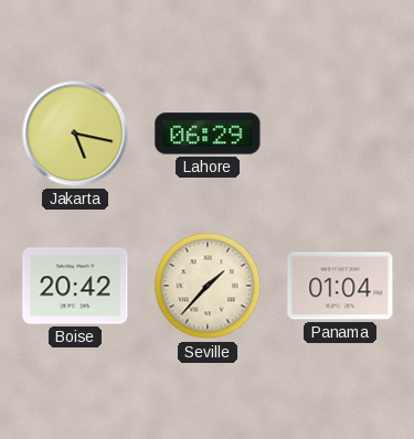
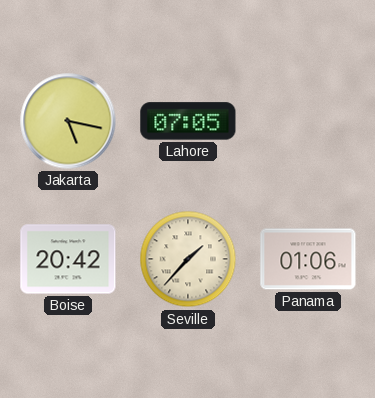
Lahore: 06:29 -> 07:05 (188, 121)
Panama: 01:04 -> 01:06 (308, 259)
